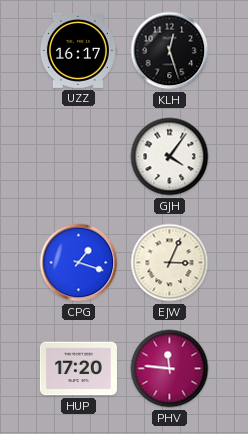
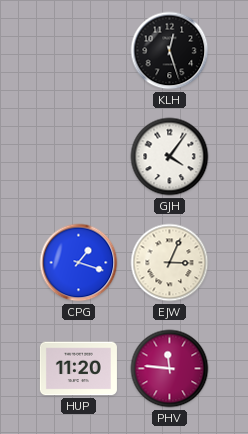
UZZ: 16:17 -> none (78, 50)
HUP: 17:20 -> 11:20 (78, 369)
